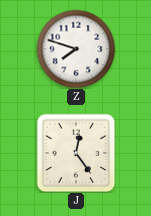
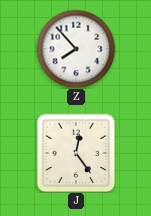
Z: 7:48 -> 7:53 (76, 49)
